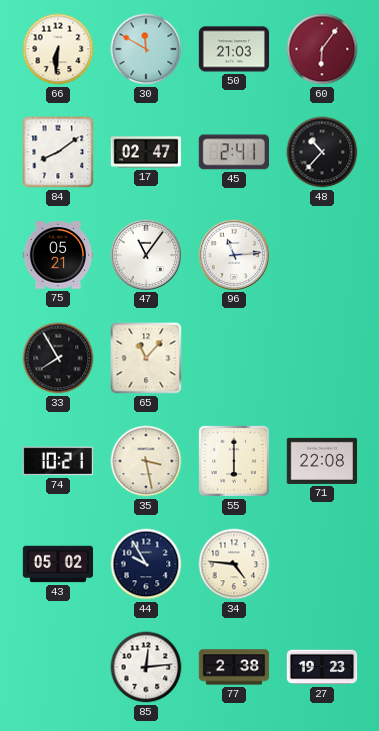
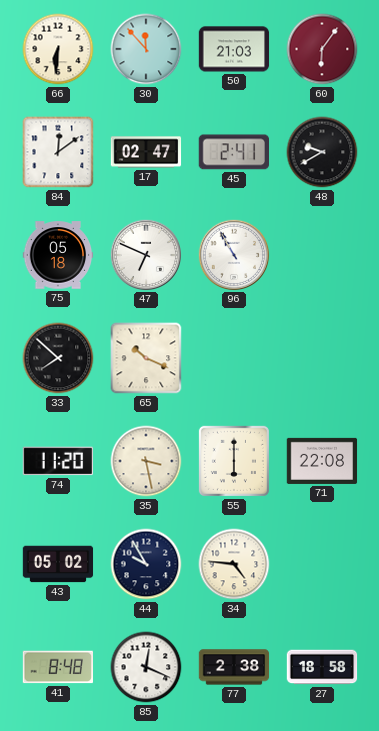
30: 11:50 -> 11:53 (146, 49)
84: 8:09 -> 12:09 (58, 152)
48: 10:37 -> 9:40 (322, 152)
75: 05:21 -> 05:18 (58, 255)
47: 11:06 -> 6:49 (145, 254)
96: 11:14 -> 10:55 (233, 254)
33: 7:55 -> 7:52 (58, 358)
65: 11:07 -> 10:19 (146, 358)
74: 10:21 -> 11:20 (57, 461)
41: none -> 8:48 (57, 667)
85: 12:14 -> 12:19 (146, 667)
27: 19:23 -> 18:58 (322, 667)
